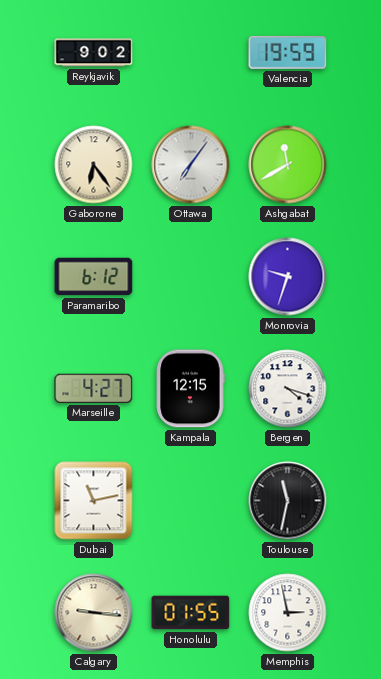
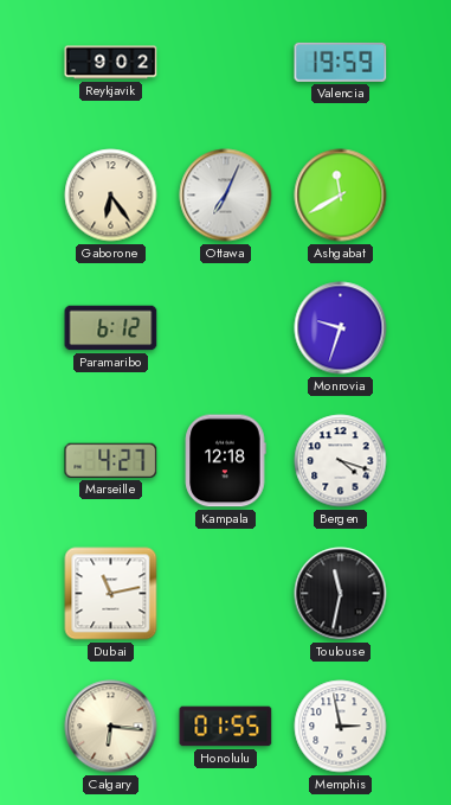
Ottawa: 7:06 -> 7:04 (226, 196)
Kampala: 12:15 -> 12:18 (225, 461)
Calgary: 9:16 -> 6:16 (111, 727)
